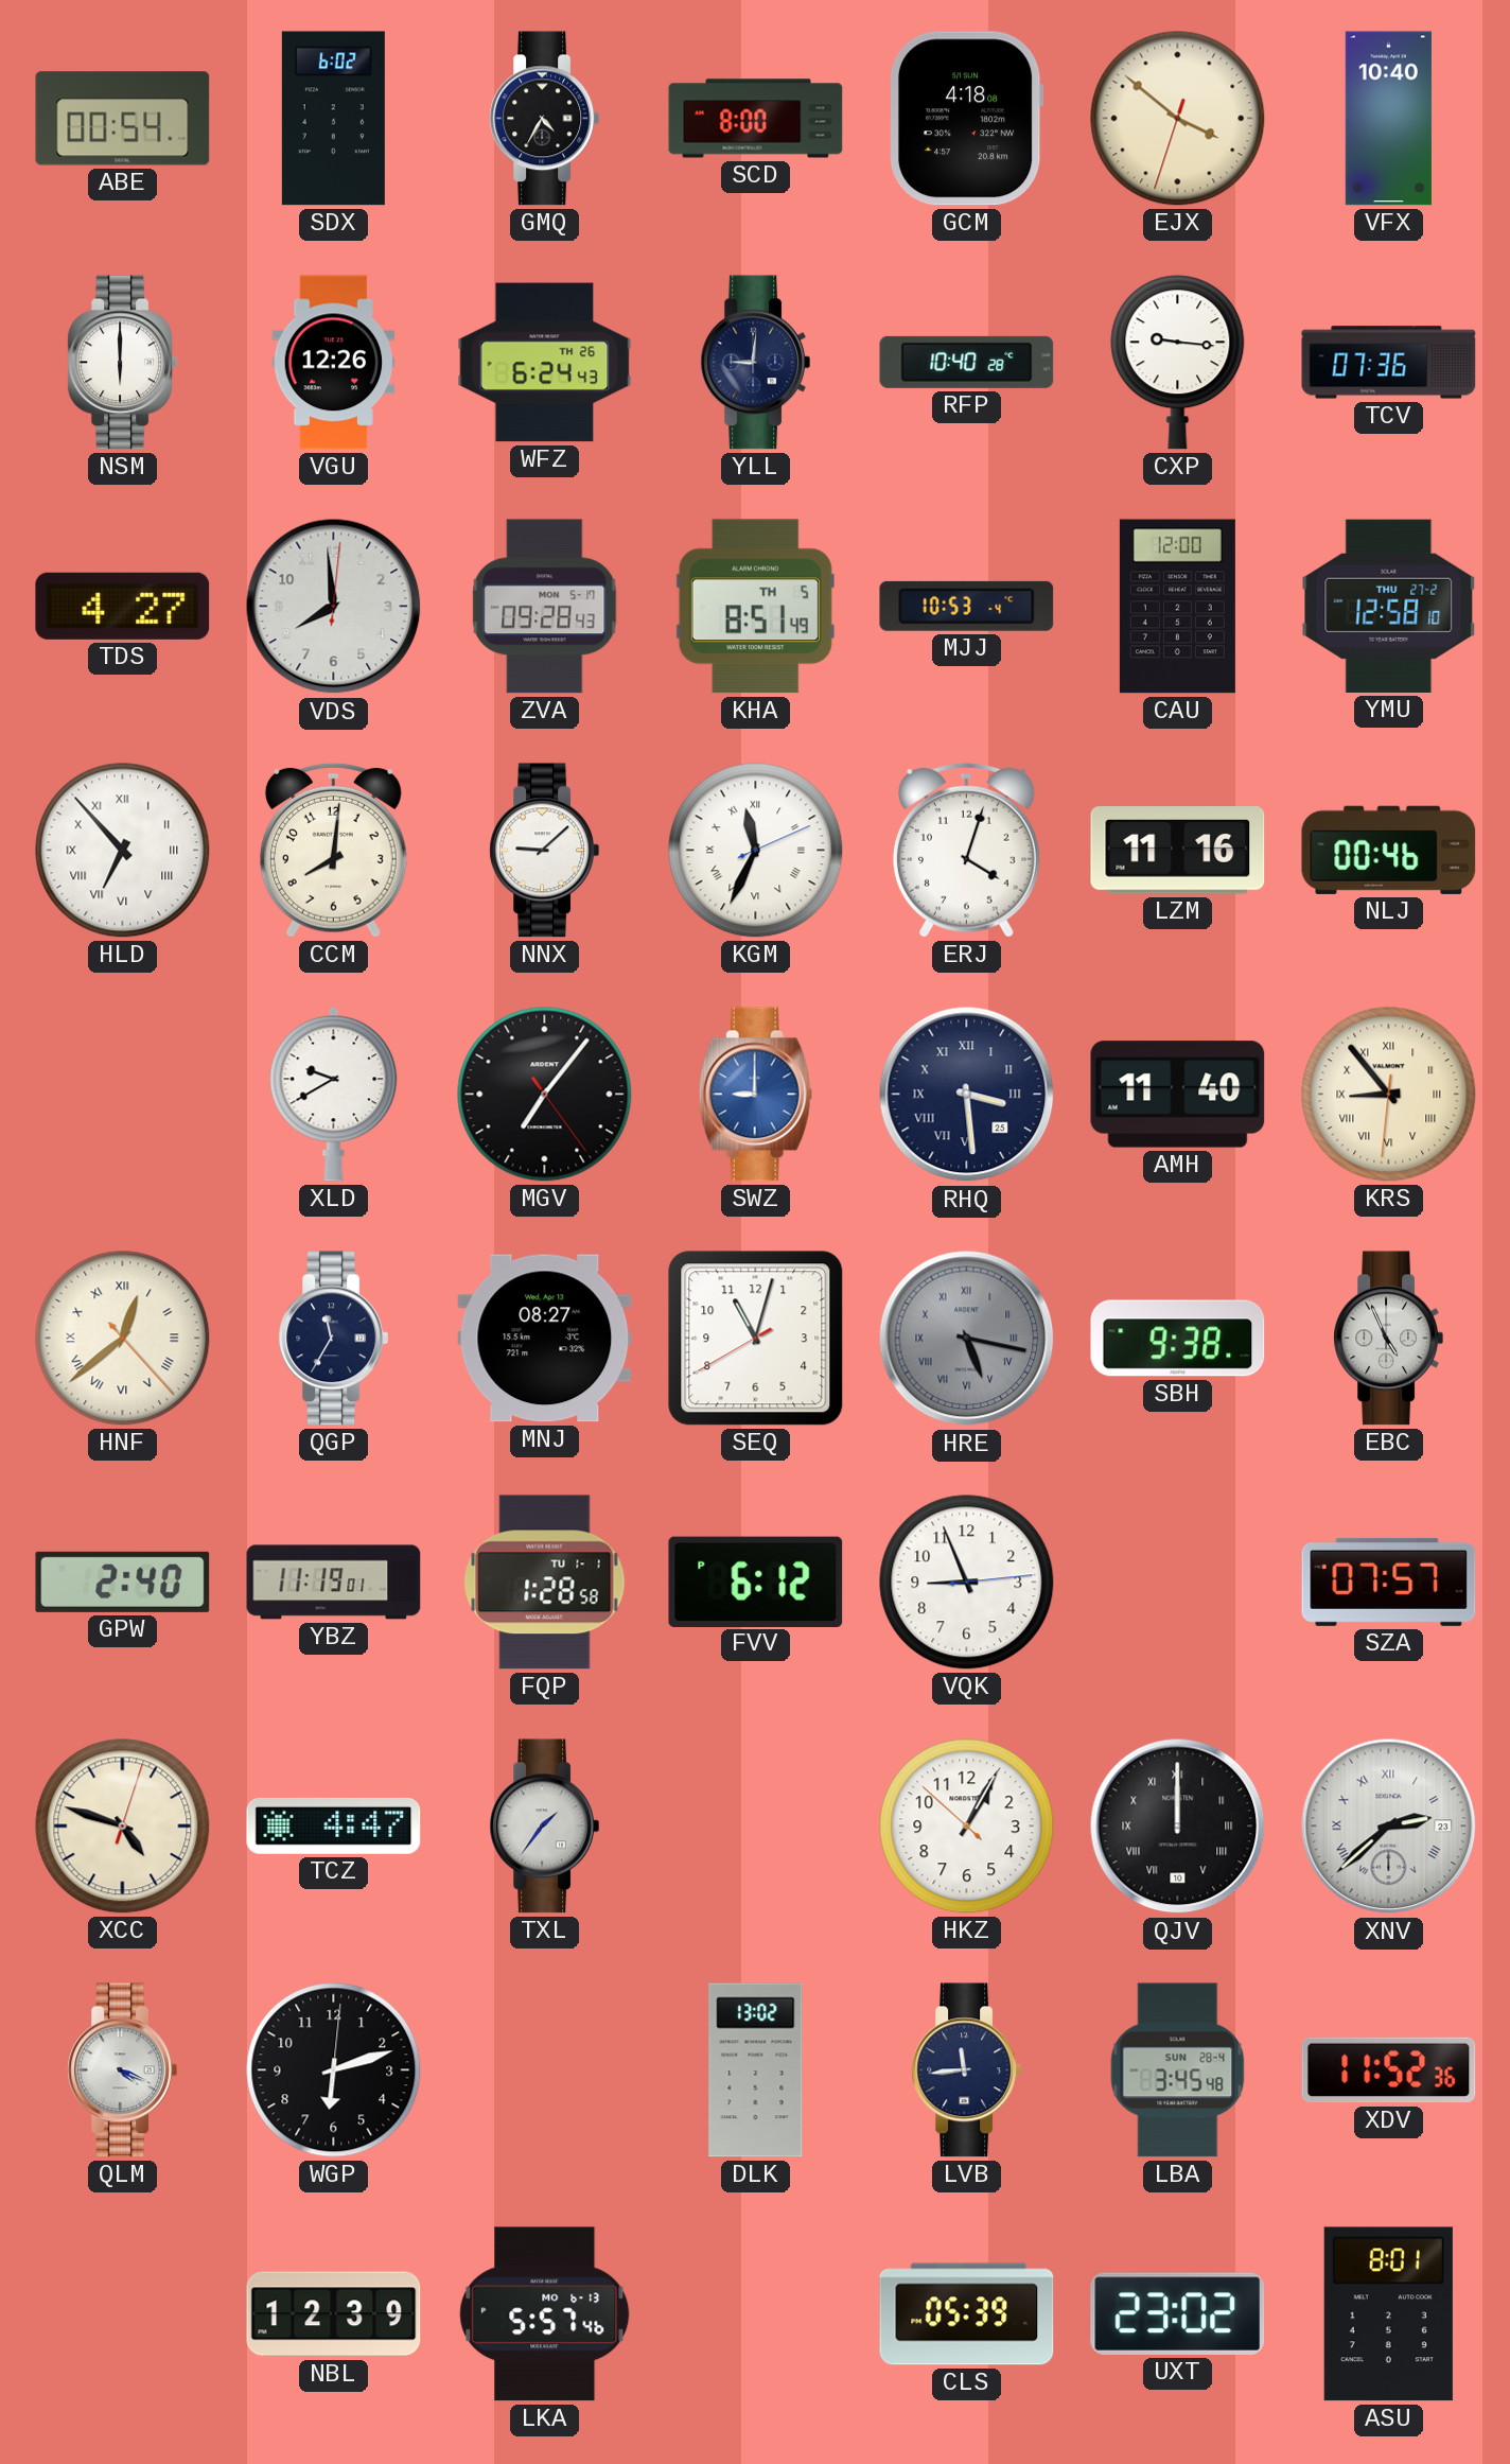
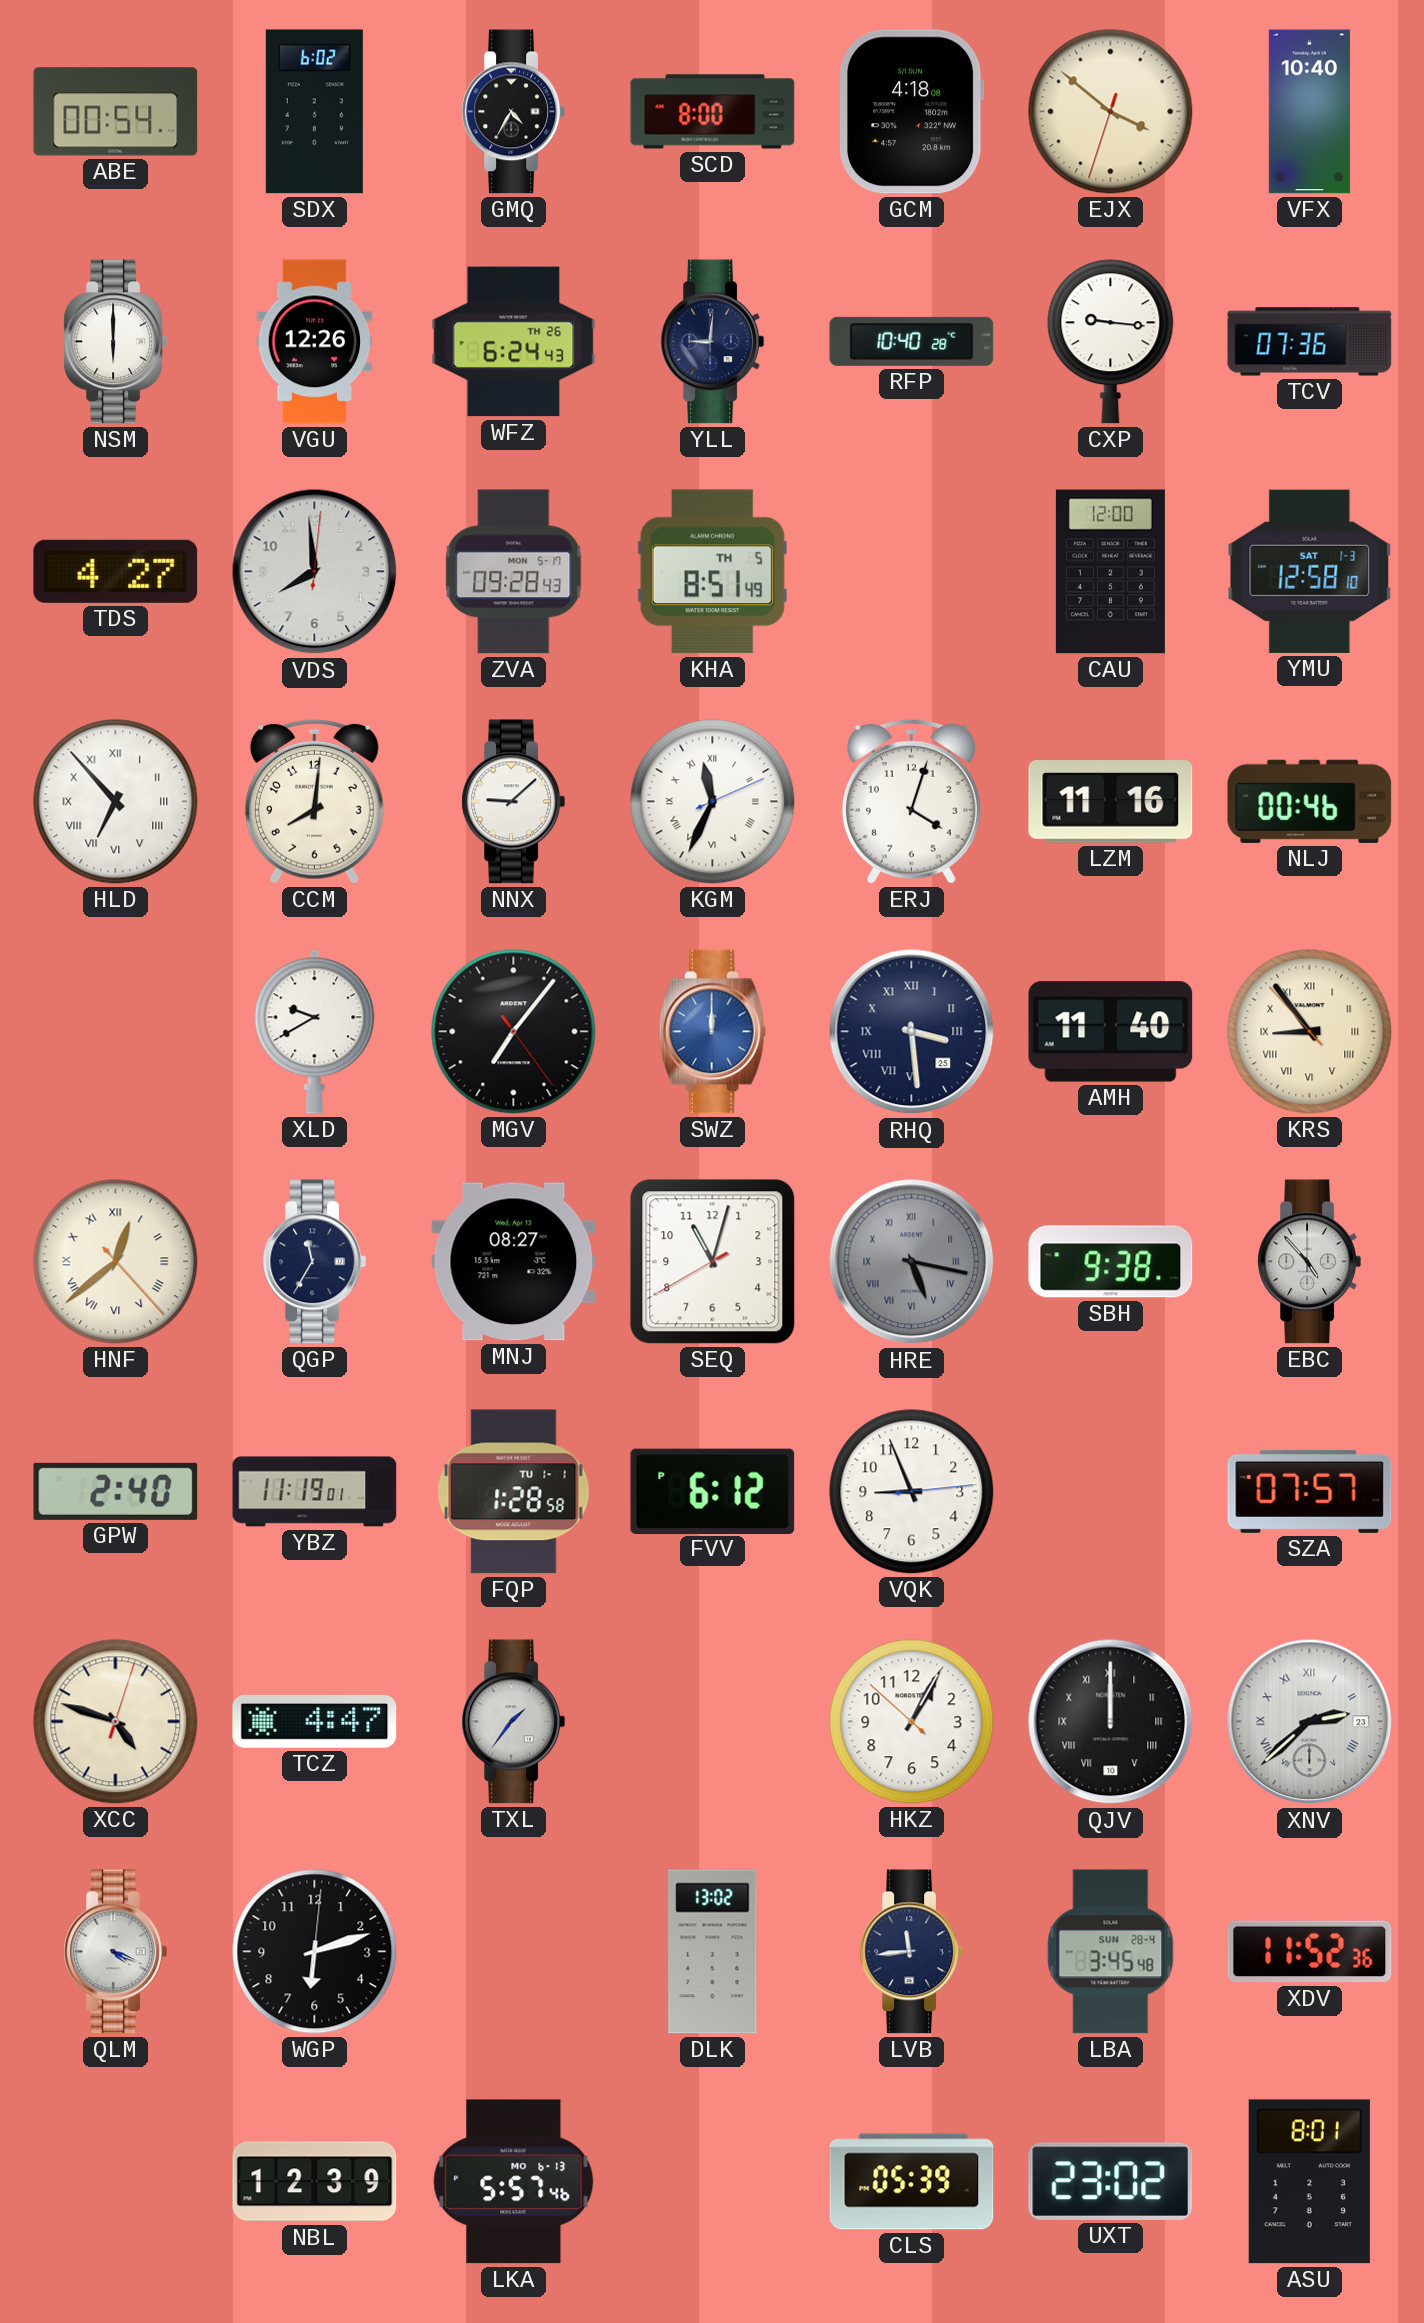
MJJ: 10:53 -> none (967, 606)
YMU date: THU 27-2 -> SAT 1-3 (1310, 571)
SWZ: 9:00 -> 12:00 (712, 1032)
KRS: 8:53:31 -> 8:53:53 (1310, 1032)
EBC: 4:56 -> 4:53 (1309, 1262)
